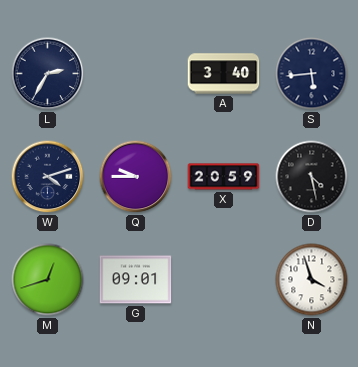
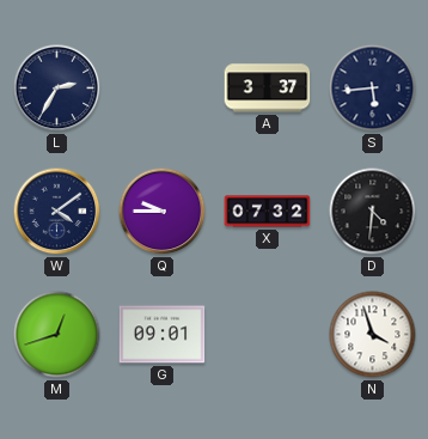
A: 3:40 -> 3:37 (268, 89)
W: 4:12 -> 4:09 (57, 212)
X: 20:59 -> 07:32 (268, 212)
D: 4:28 -> 4:31 (373, 212)
